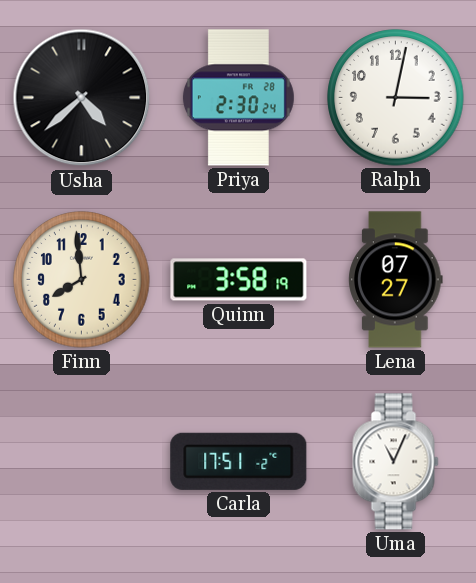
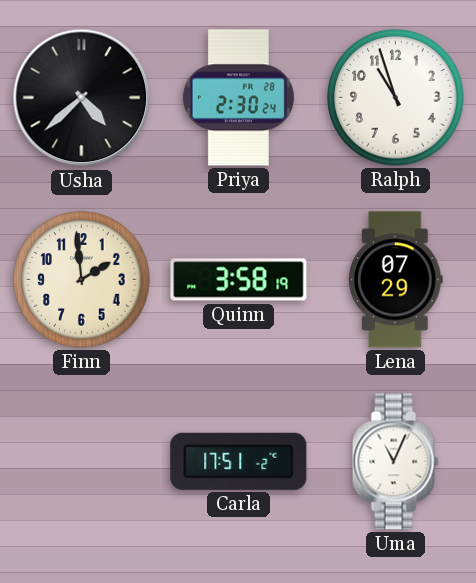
Ralph: 3:02 -> 10:57 (396, 98)
Finn: 7:59 -> 1:59 (82, 280)
Lena: 07:27 -> 07:29 (396, 280)
